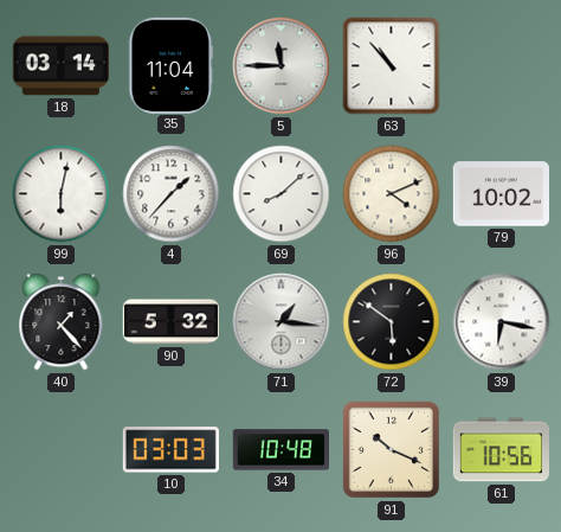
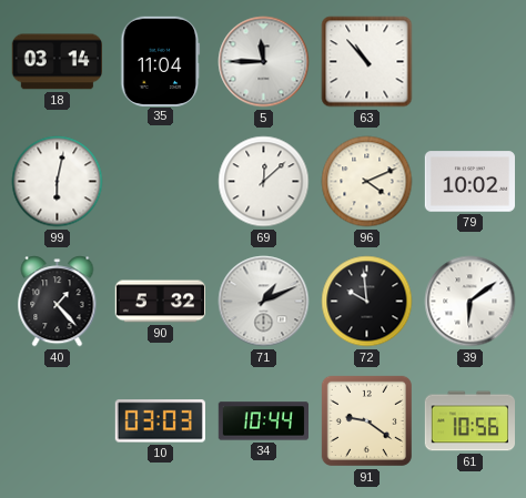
4: 1:37 -> none (172, 194)
69: 8:08 -> 12:08 (264, 182)
71: 1:16 -> 1:11 (264, 302)
72: 5:51 -> 9:59 (367, 302)
39: 6:17 -> 6:09 (471, 302)
34: 10:48 -> 10:44 (263, 421)
91: 10:19 -> 9:21 (366, 420)
